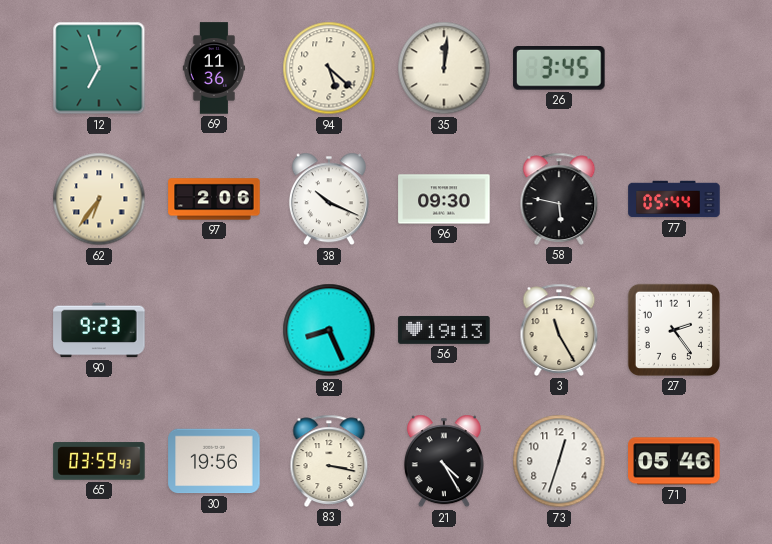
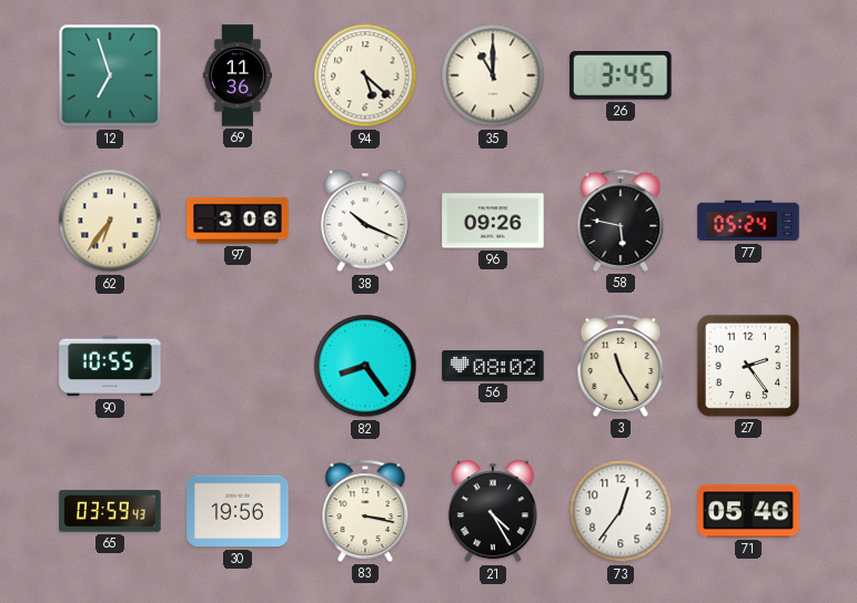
35: 12:01 -> 11:00 (493, 75)
97: 2:06 -> 3:06 (238, 221)
96: 09:30 -> 09:26 (493, 221)
77: 05:44 -> 05:24 (748, 221)
90: 9:23 -> 10:55 (110, 366)
82: 8:26 -> 8:24 (365, 366)
56: 19:13 -> 08:02 (493, 366)
73: 12:33 -> 12:36 (621, 511)
